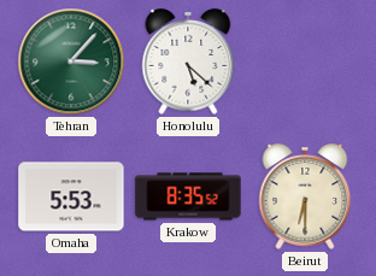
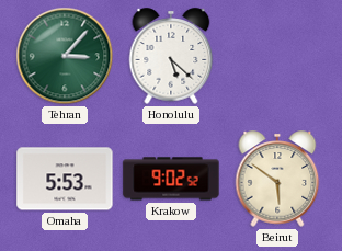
Krakow: 8:35 -> 9:02 (171, 179)
Beirut: 6:30 -> 5:51 (277, 179)
